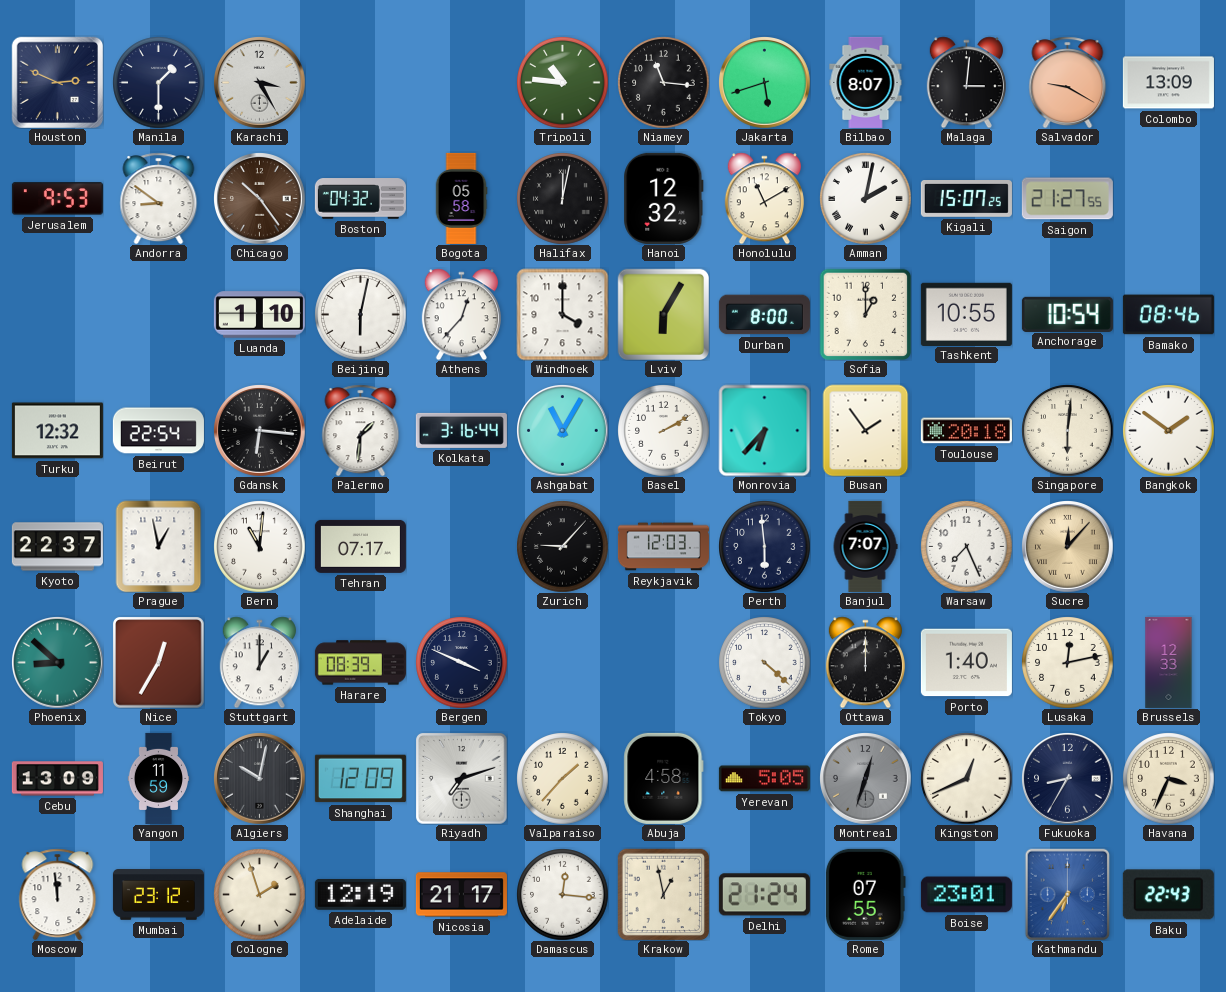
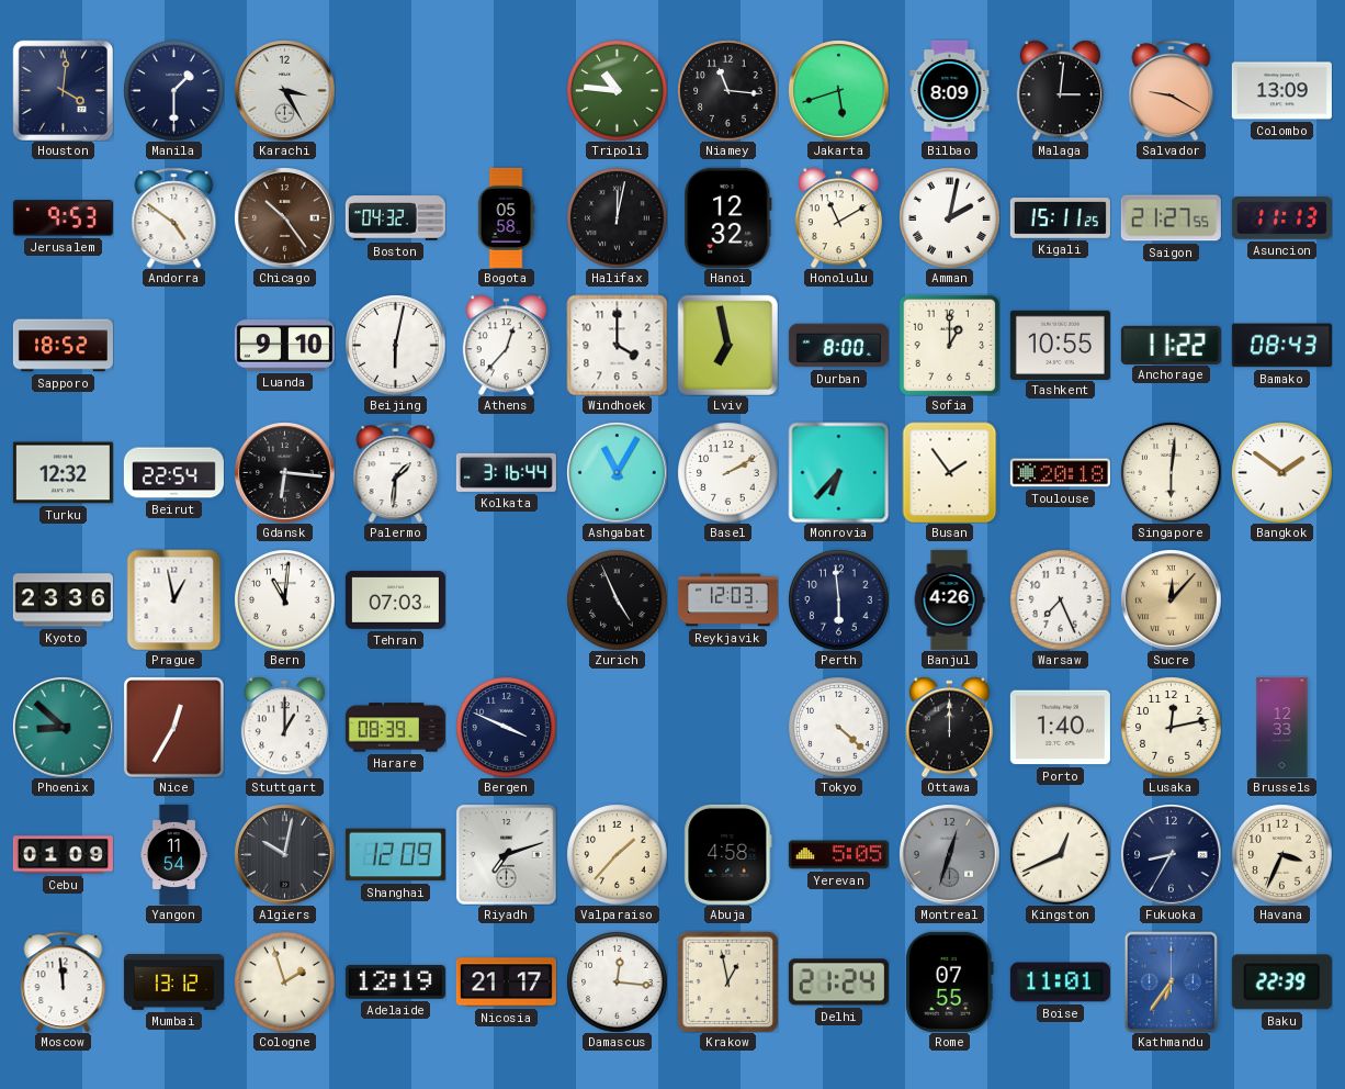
Houston: 2:49 -> 4:01 (63, 90)
Bilbao: 8:07 -> 8:09 (950, 90)
Andorra: 8:51 -> 4:51 (174, 217)
Kigali: 15:07 -> 15:11 (1060, 218)
Asuncion: none -> 11:13 (1281, 218)
Sapporo: none -> 18:52 (63, 346)
Luanda: 1:10 -> 9:10 (284, 346)
Lviv: 6:05 -> 6:58 (727, 345)
Anchorage: 10:54 -> 11:22 (1171, 345)
Bamako: 08:46 -> 08:43 (1281, 346)
Kyoto: 22:37 -> 23:36 (63, 600)
Tehran: 07:17 -> 07:03 (395, 599)
Zurich: 9:07 -> 4:56 (617, 599)
Banjul: 7:07 -> 4:26 (949, 599)
Cebu: 13:09 -> 01:09 (63, 855)
Yangon: 11:59 -> 11:54 (174, 854)
Mumbai: 23:12 -> 13:12 (173, 983)
Boise: 23:01 -> 11:01 (1060, 983)
Baku: 22:43 -> 22:39 (1281, 983)
